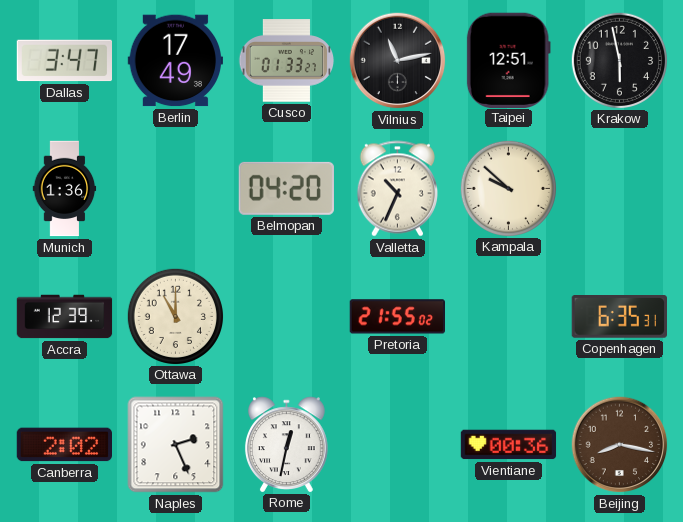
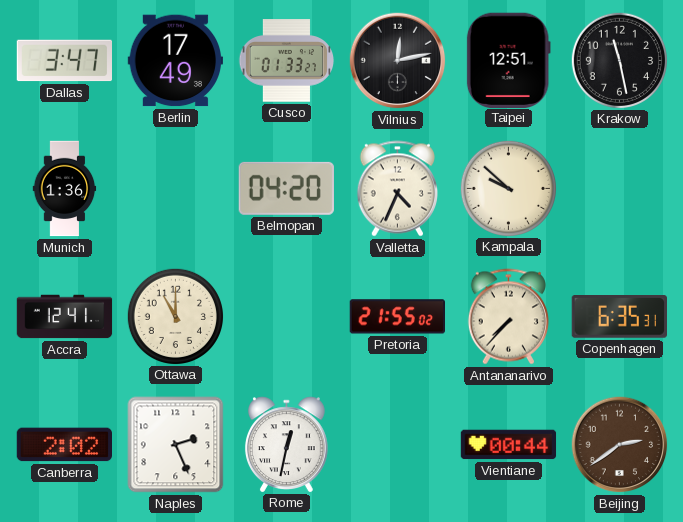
Vilnius: 11:13 -> 12:13 (398, 61)
Krakow: 5:58 -> 11:28 (619, 60)
Valletta: 10:34 -> 4:34 (397, 189)
Accra: 12:39 -> 12:41 (65, 317)
Antananarivo: none -> 7:37 (508, 317)
Vientiane: 00:36 -> 00:44 (509, 445)
Beijing: 8:17 -> 2:39 (620, 445)
